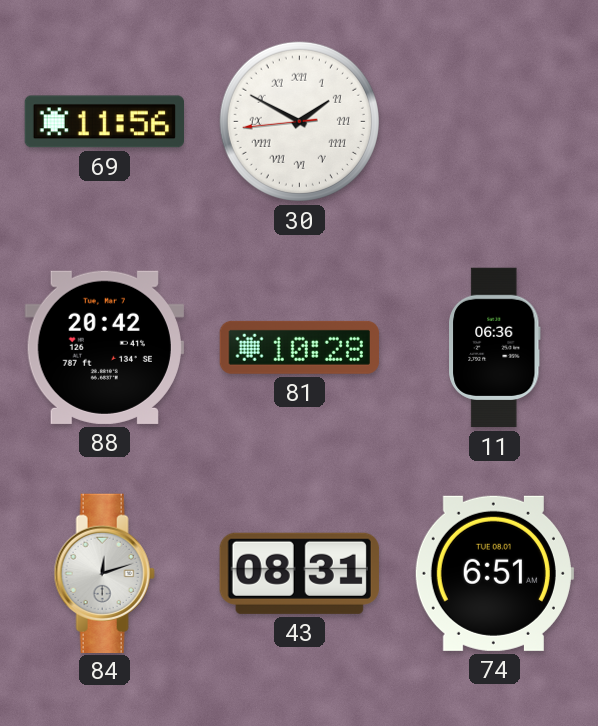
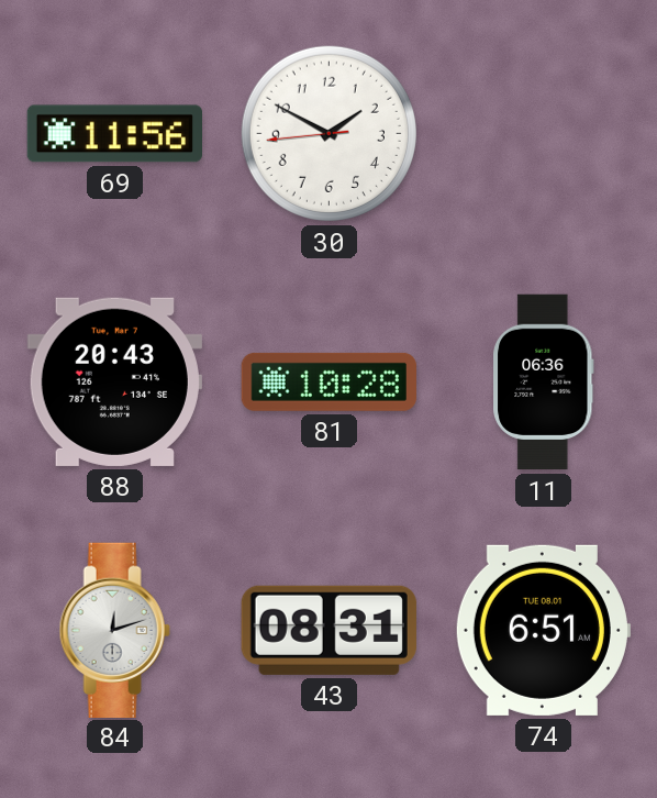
30 numerals: Roman -> Arabic (328, 133)
88: 20:42 -> 20:43 (114, 381)
